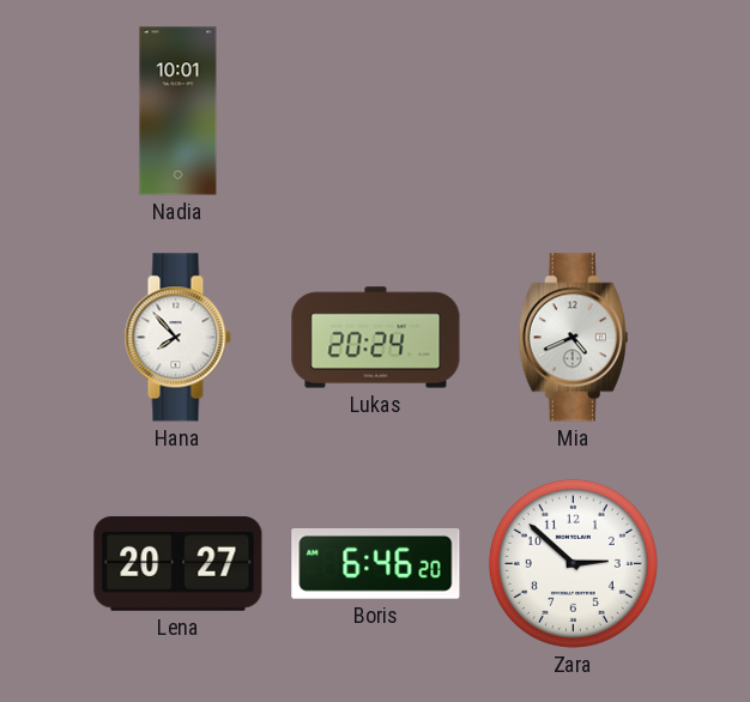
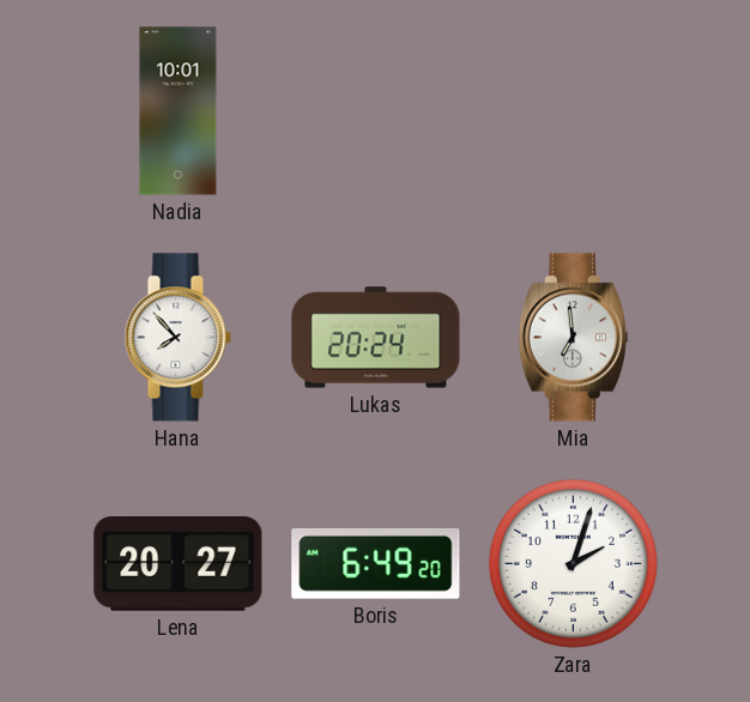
Mia: 4:41 -> 6:59 (573, 338)
Boris: 6:46 -> 6:49 (376, 563)
Zara: 2:52 -> 2:03 (573, 563)
